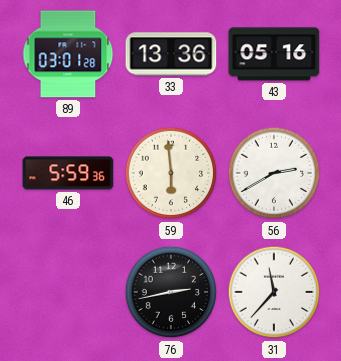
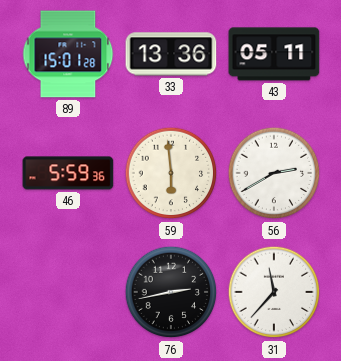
89: 03:01 -> 15:01 (68, 54)
43: 05:16 -> 05:11 (274, 54)
